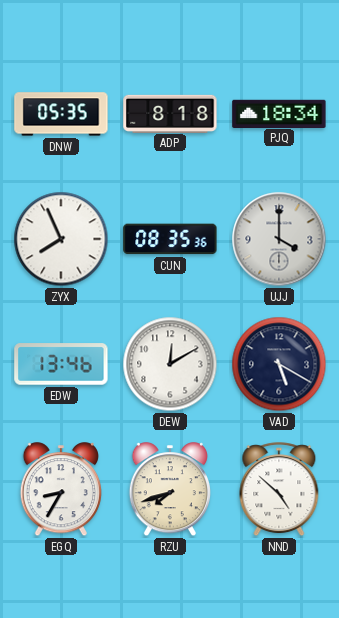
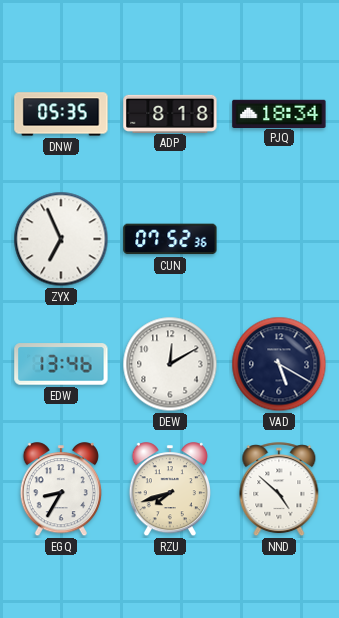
ZYX: 7:56 -> 6:56 (61, 239)
CUN: 08:35 -> 07:52 (170, 239)
UJJ: 4:00 -> none (279, 239)
